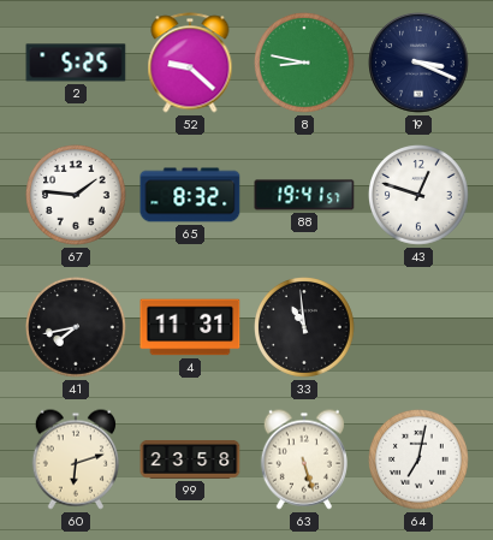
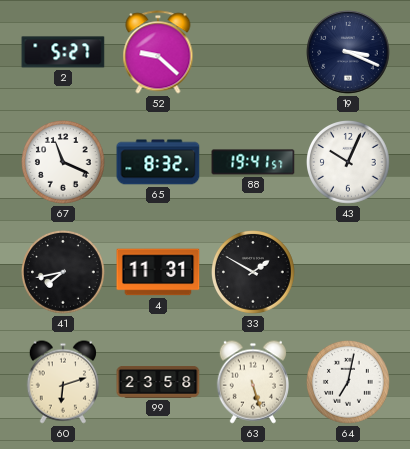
2: 5:25 -> 5:27 (63, 52)
8: 8:47 -> none (305, 64)
67: 1:46 -> 11:19 (64, 163)
43: 12:48 -> 10:04 (349, 163)
33: 10:59 -> 1:50 (254, 273)
